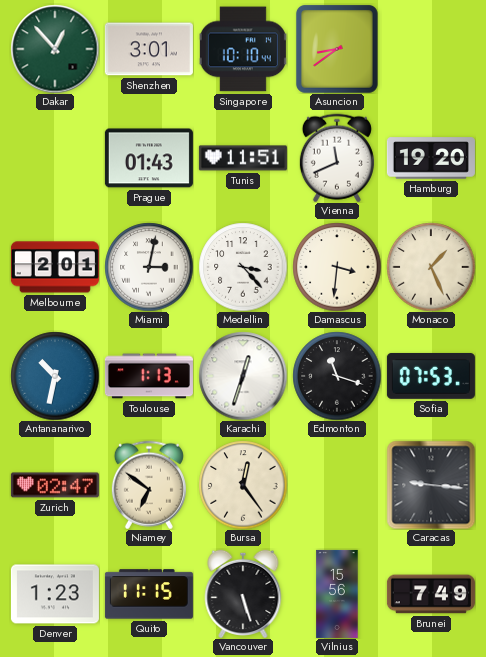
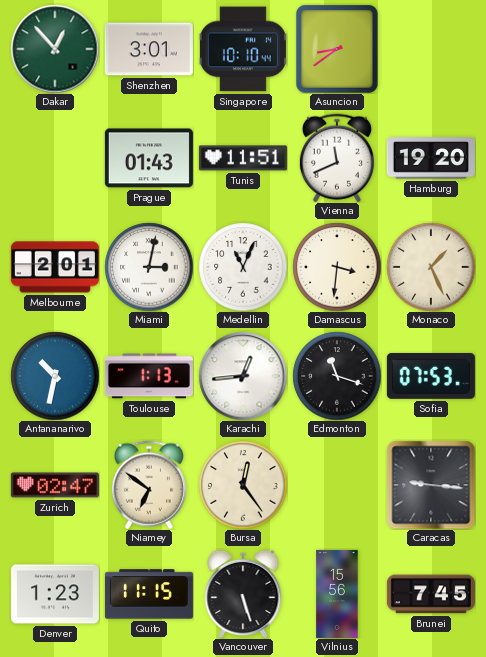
Medellin: 3:23 -> 11:04 (243, 267)
Karachi: 12:33 -> 12:44 (243, 376)
Brunei: 7:49 -> 7:45 (431, 594)
